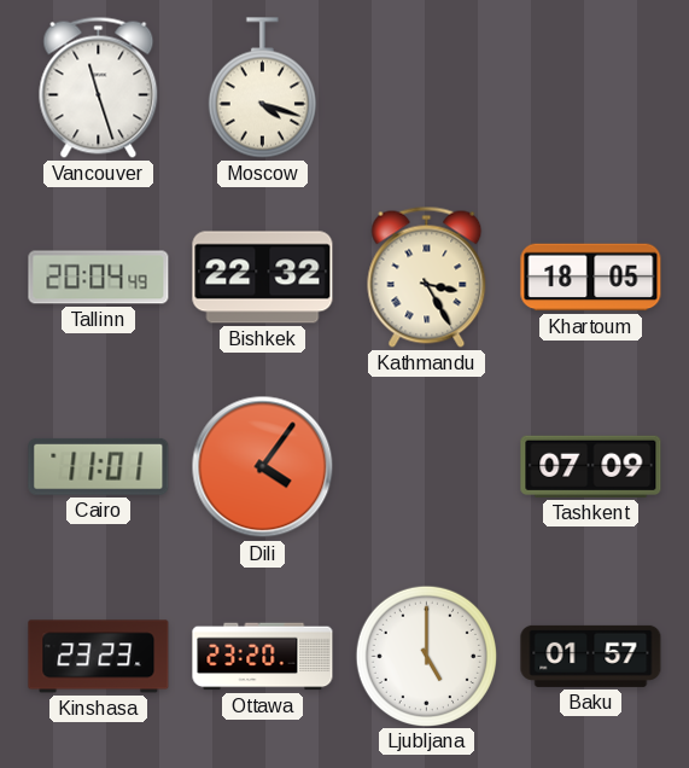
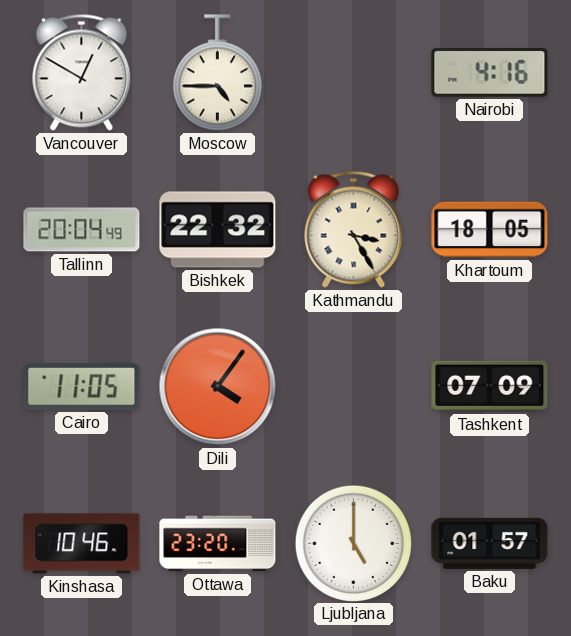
Vancouver: 11:27 -> 12:50 (82, 72)
Moscow: 4:18 -> 4:45 (217, 73)
Nairobi: none -> 4:16 (490, 73)
Cairo: 11:01 -> 11:05 (82, 386)
Kinshasa: 23:23 -> 10:46 (82, 544)
